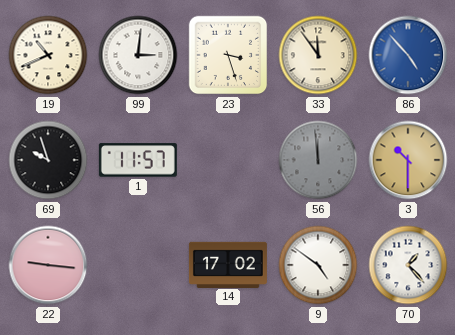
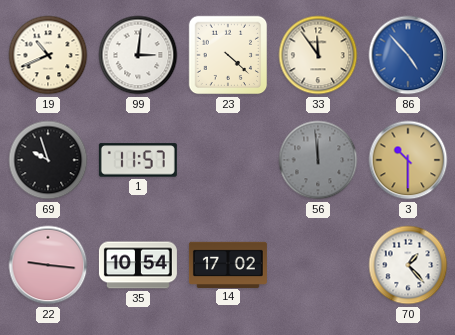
23: 3:27 -> 4:22 (228, 55)
35: none -> 10:54 (138, 265)
9: 4:51 -> none (318, 265)
